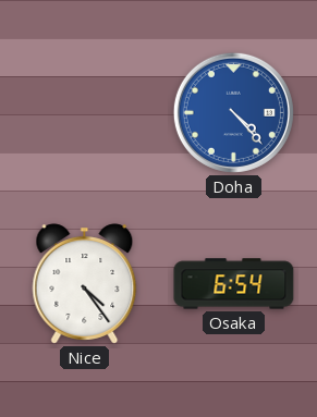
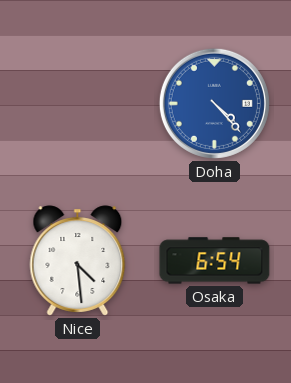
Nice: 4:24 -> 4:29 (78, 261)
